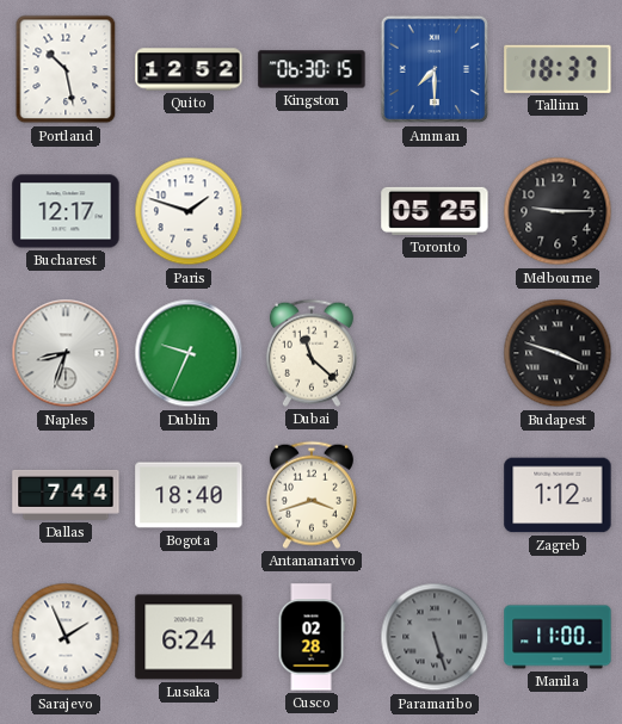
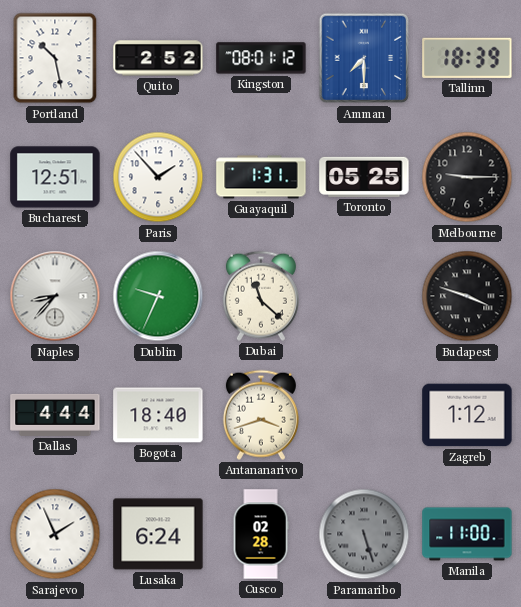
Quito: 12:52 -> 2:52 (158, 58)
Kingston: 06:30 -> 08:01 (261, 58)
Tallinn: 18:37 -> 18:39 (467, 58)
Bucharest: 12:17 -> 12:51 (55, 177)
Paris: 1:48 -> 1:53 (158, 177)
Guayaquil: none -> 1:31 (261, 177)
Naples: 8:33 -> 8:37 (55, 296)
Dallas: 7:44 -> 4:44 (55, 415)
